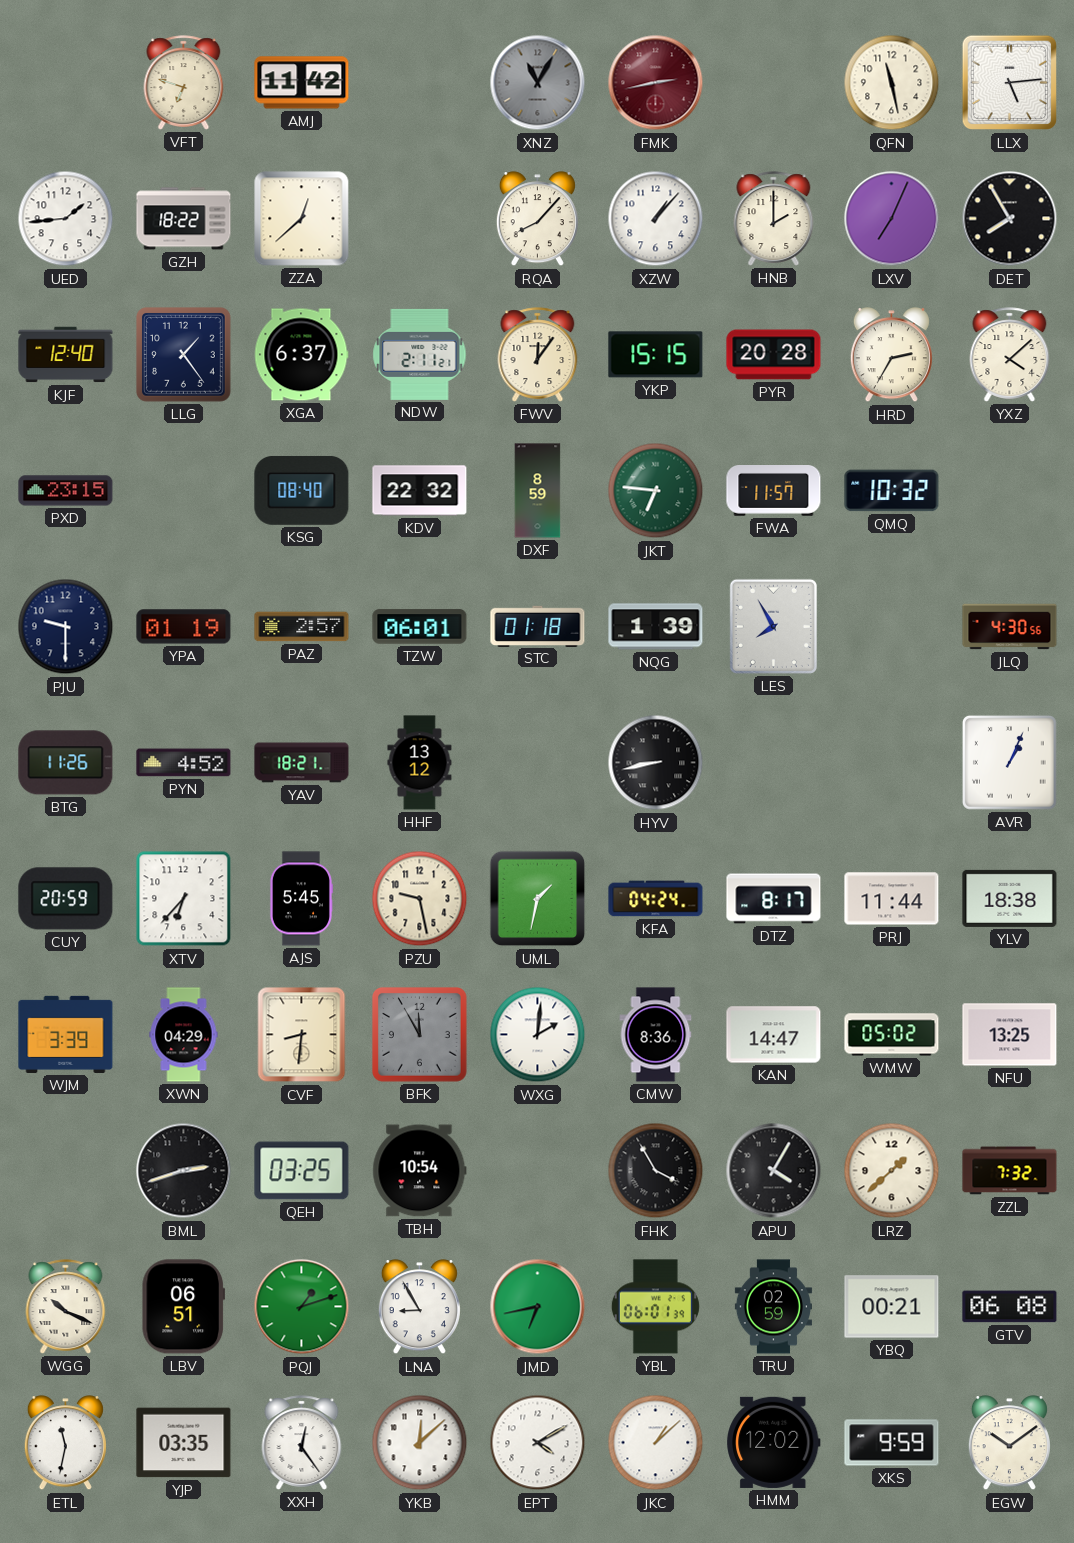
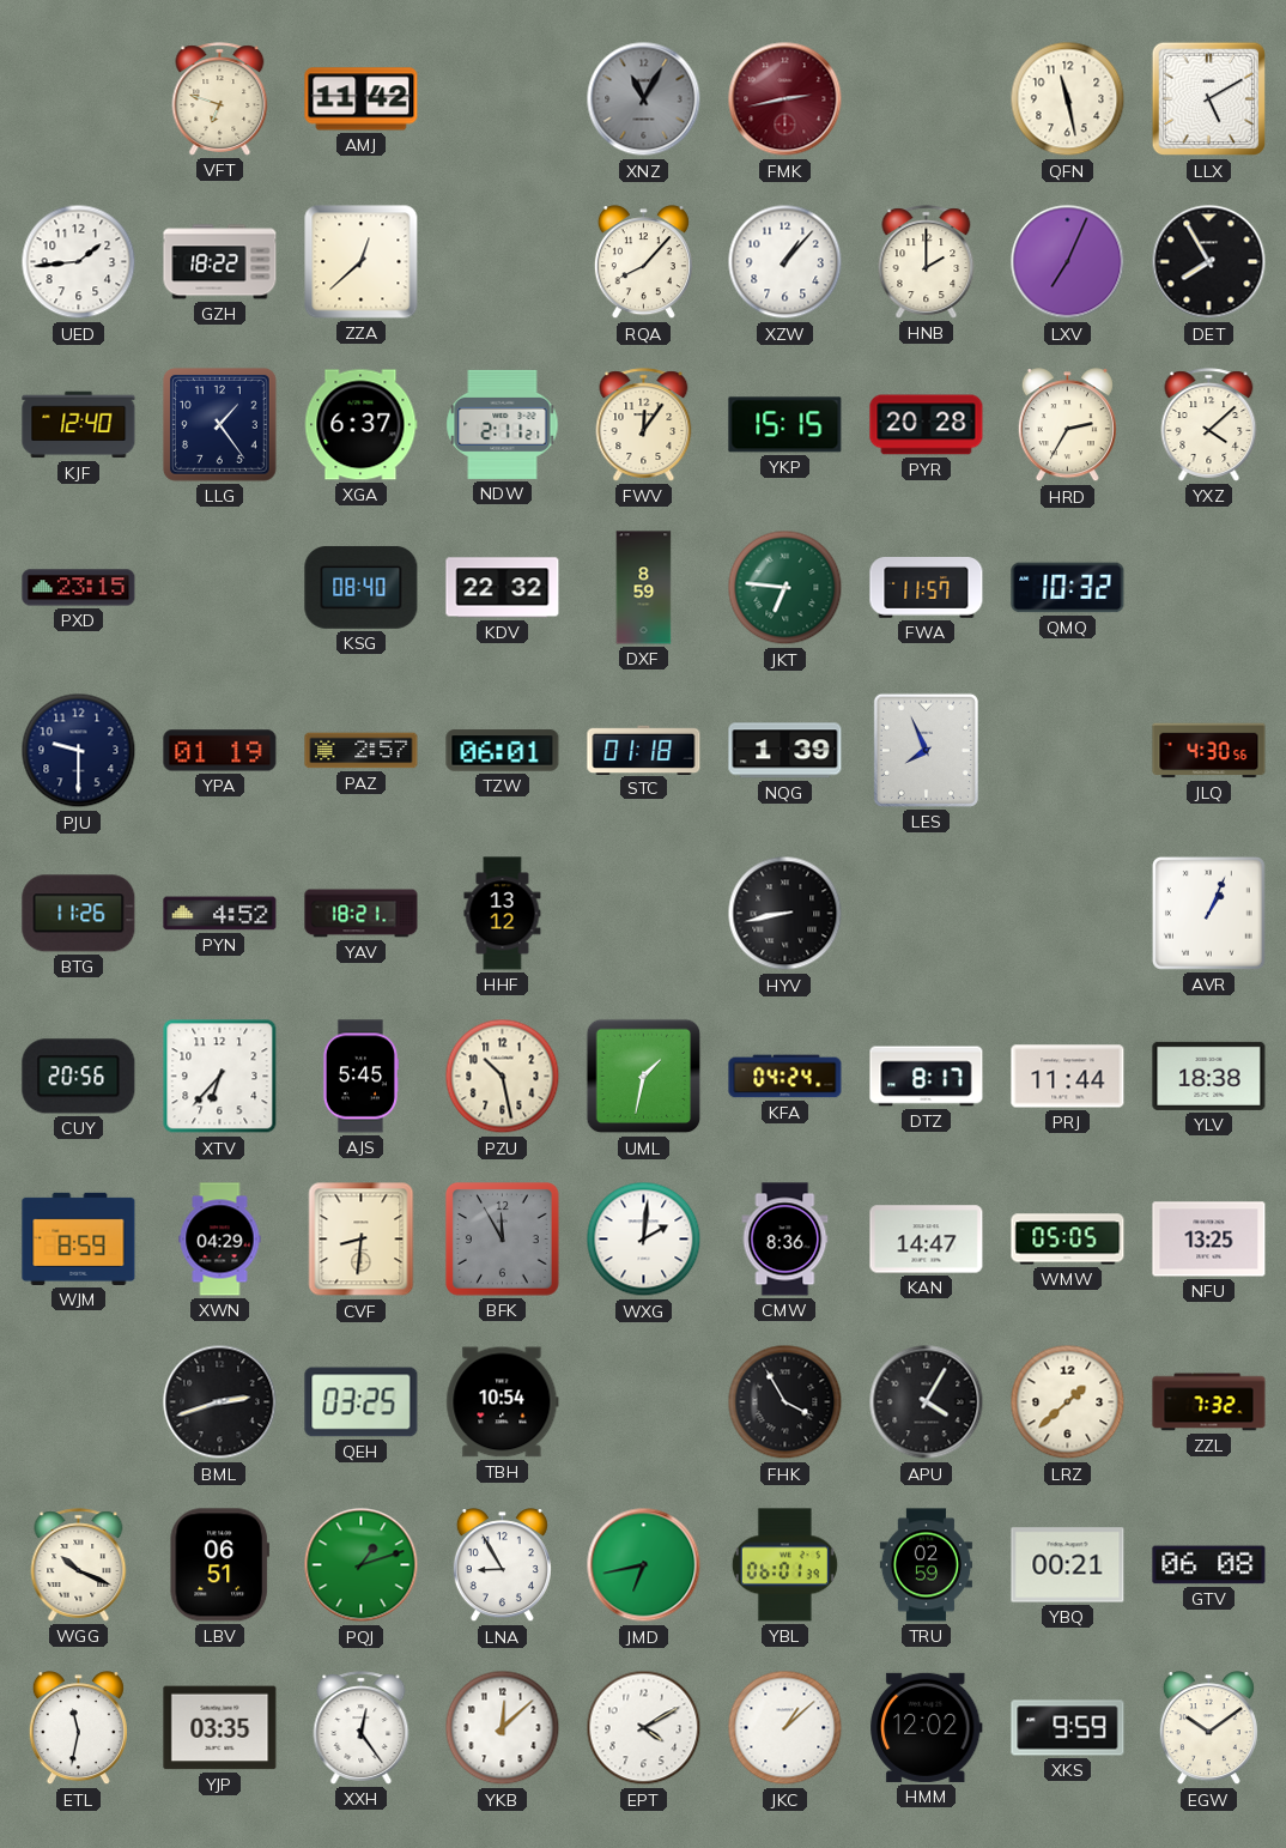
LLX: 5:14 -> 5:10 (1209, 99)
LES: 7:55 -> 7:56 (926, 750)
CUY: 20:59 -> 20:56 (79, 1077)
PZU: 9:28 -> 10:28 (503, 1077)
WJM: 3:39 -> 8:59 (79, 1238)
WMW: 05:02 -> 05:05 (1068, 1240)
